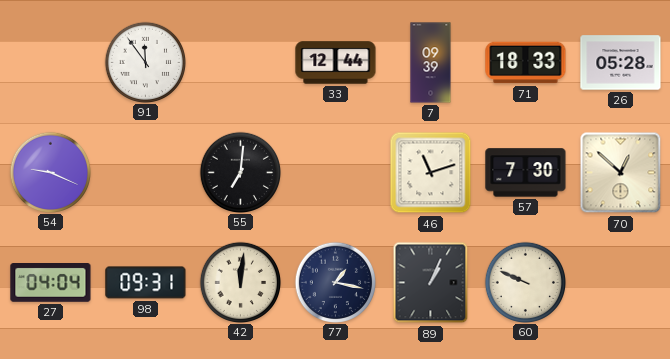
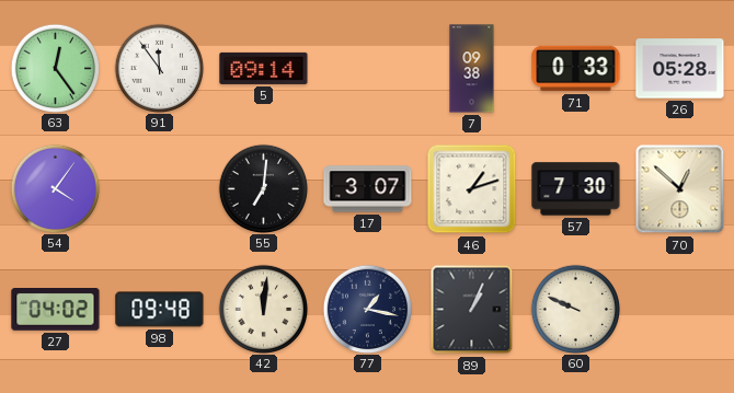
63: none -> 12:24 (55, 68)
5: none -> 09:14 (264, 68)
33: 12:44 -> none (336, 63)
7: 09:39 -> 09:38 (472, 69)
71: 18:33 -> 0:33 (576, 69)
54: 9:19 -> 4:06 (55, 188)
17: none -> 3:07 (368, 189)
46: 11:12 -> 1:12 (472, 189)
27: 04:04 -> 04:02 (56, 310)
98: 09:31 -> 09:48 (160, 310)
